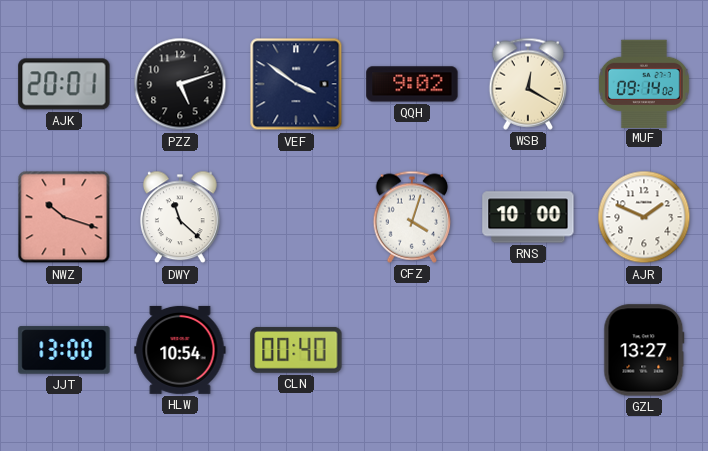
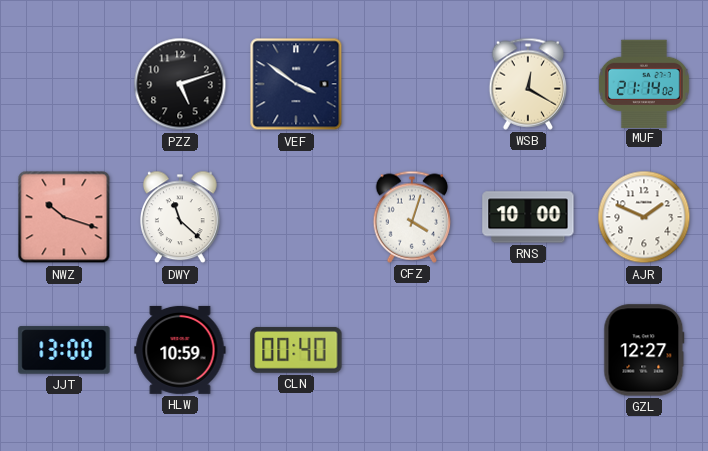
AJK: 20:01 -> none (64, 84)
QQH: 9:02 -> none (412, 84)
MUF: 09:14 -> 21:14 (644, 83)
HLW: 10:54 -> 10:59 (180, 350)
GZL: 13:27 -> 12:27 (644, 350)
